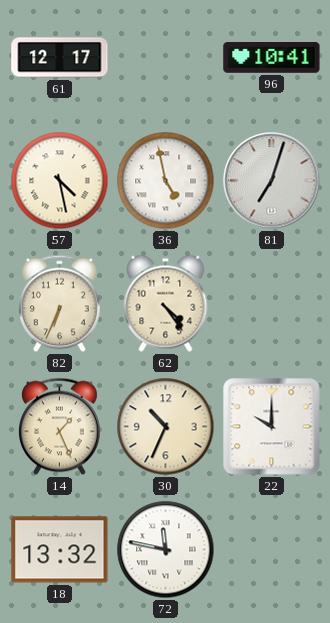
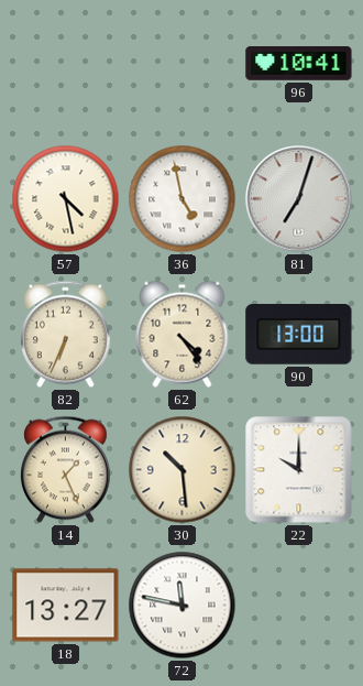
61: 12:17 -> none (60, 58)
90: none -> 13:00 (299, 335)
30: 10:34 -> 10:29 (183, 470)
18: 13:32 -> 13:27 (66, 606)
